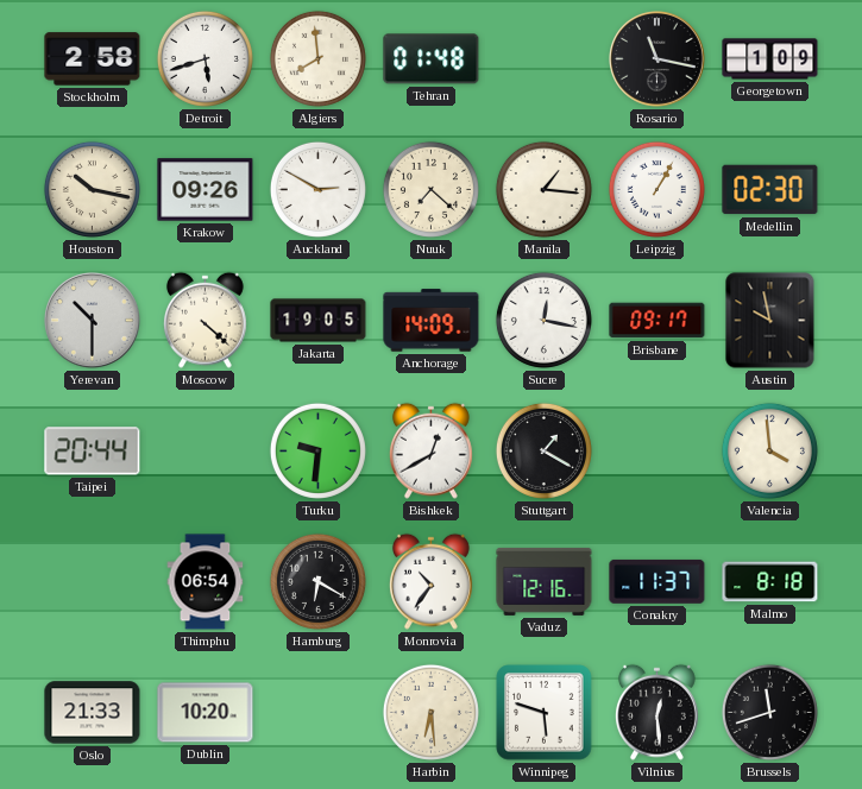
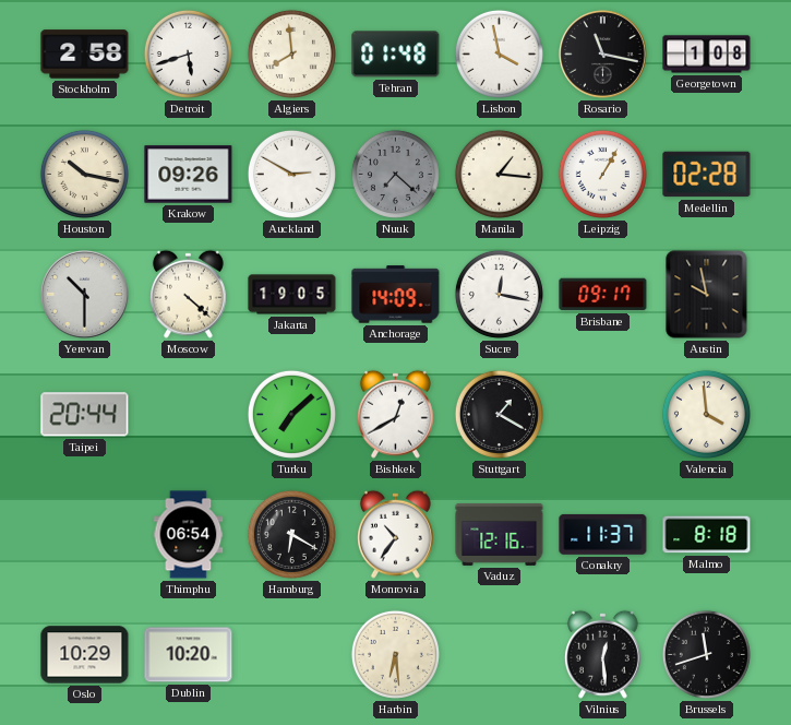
Lisbon: none -> 3:58 (499, 54)
Georgetown: 1:09 -> 1:08 (707, 55)
Nuuk dial: cream -> grey (395, 174)
Medellin: 02:30 -> 02:28 (707, 175)
Turku: 9:31 -> 7:08 (291, 414)
Oslo: 21:33 -> 10:29 (85, 655)
Winnipeg: 5:48 -> none (545, 713)
